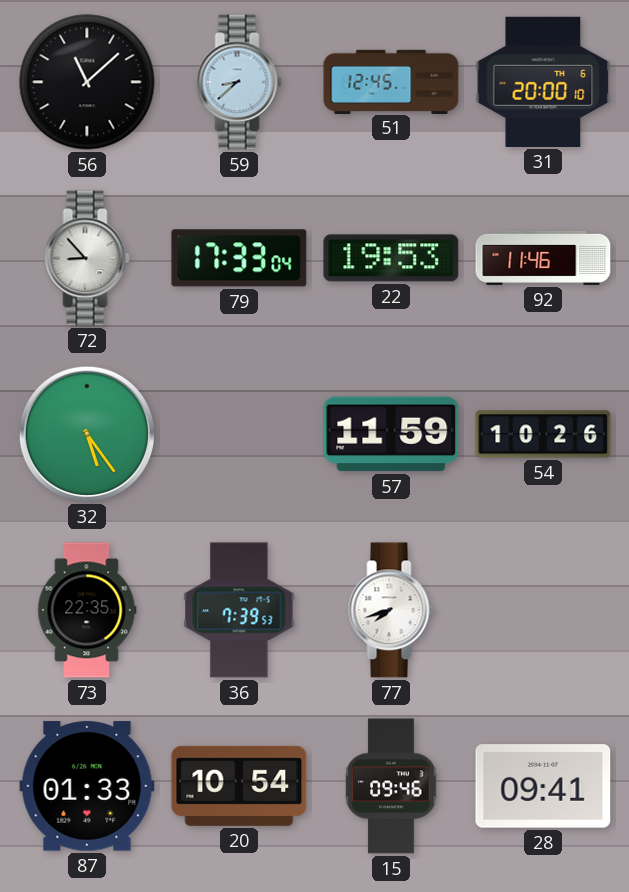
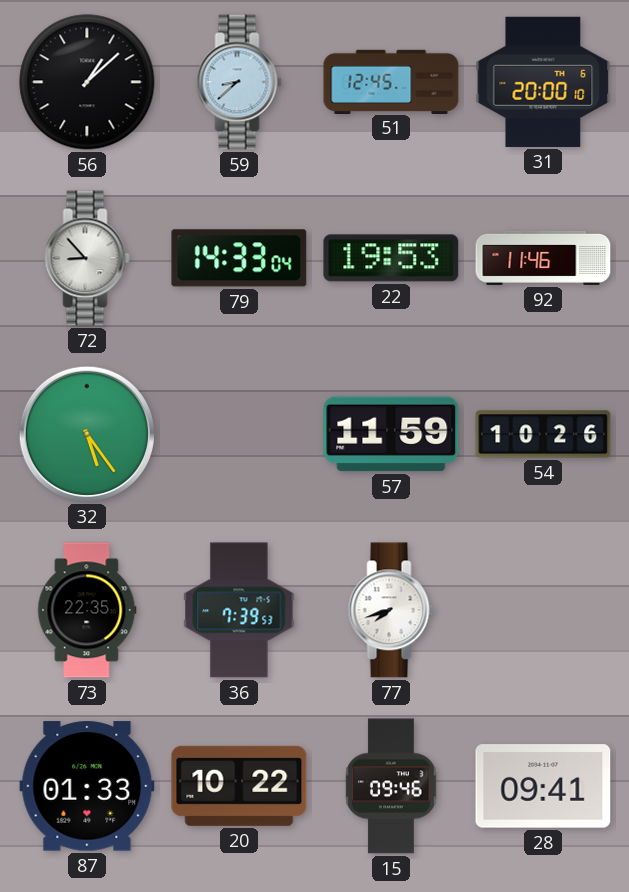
56: 11:08 -> 1:08 (87, 82)
79: 17:33 -> 14:33 (239, 258)
20: 10:54 -> 10:22 (239, 786)
